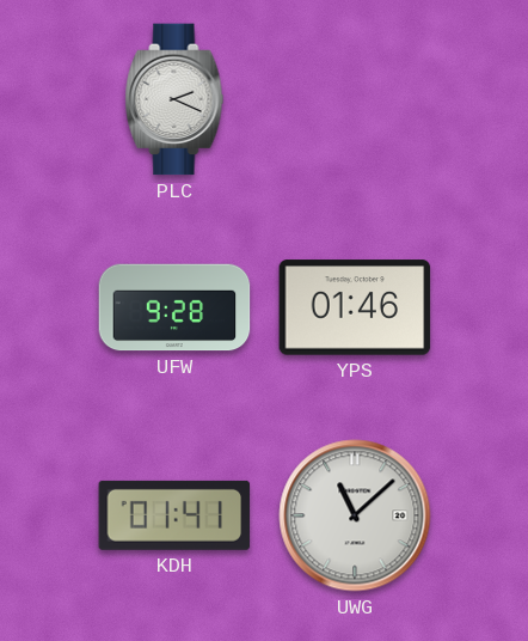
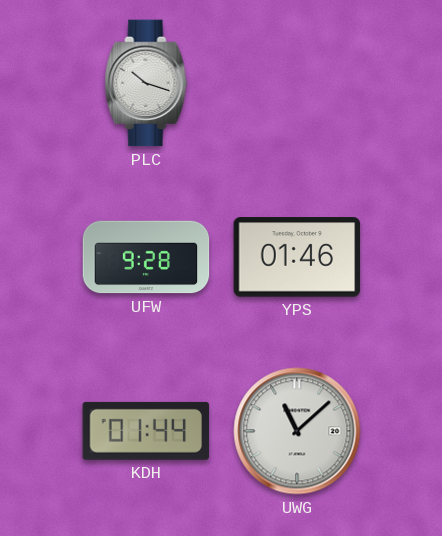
PLC: 2:19 -> 10:18 (146, 83)
KDH: 01:41 -> 01:44 (146, 431)
